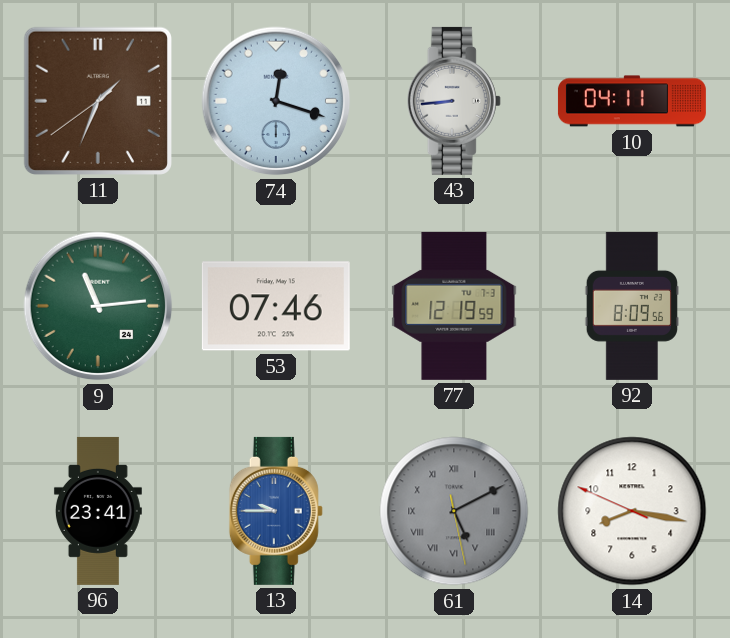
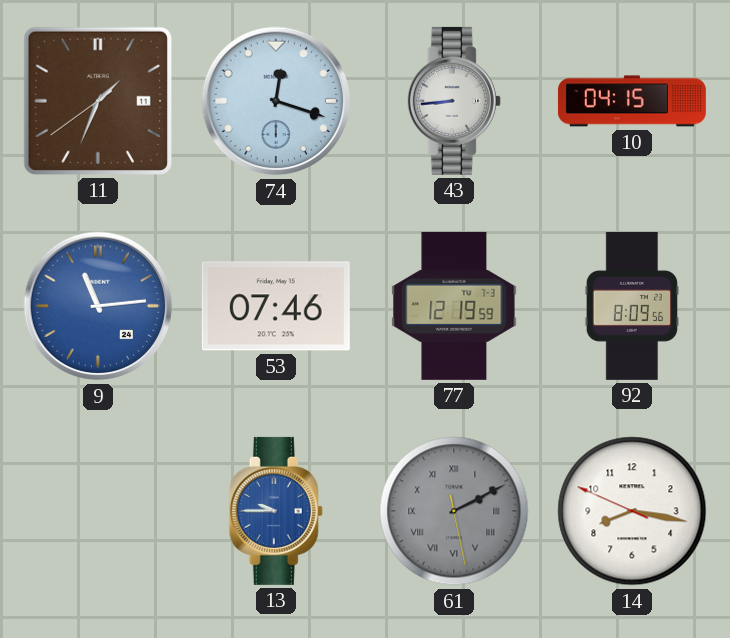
10: 04:11 -> 04:15 (632, 101)
9 dial: green -> blue (98, 306)
96: 23:41 -> none (98, 511)
61: 5:10 -> 2:10 (454, 511)
